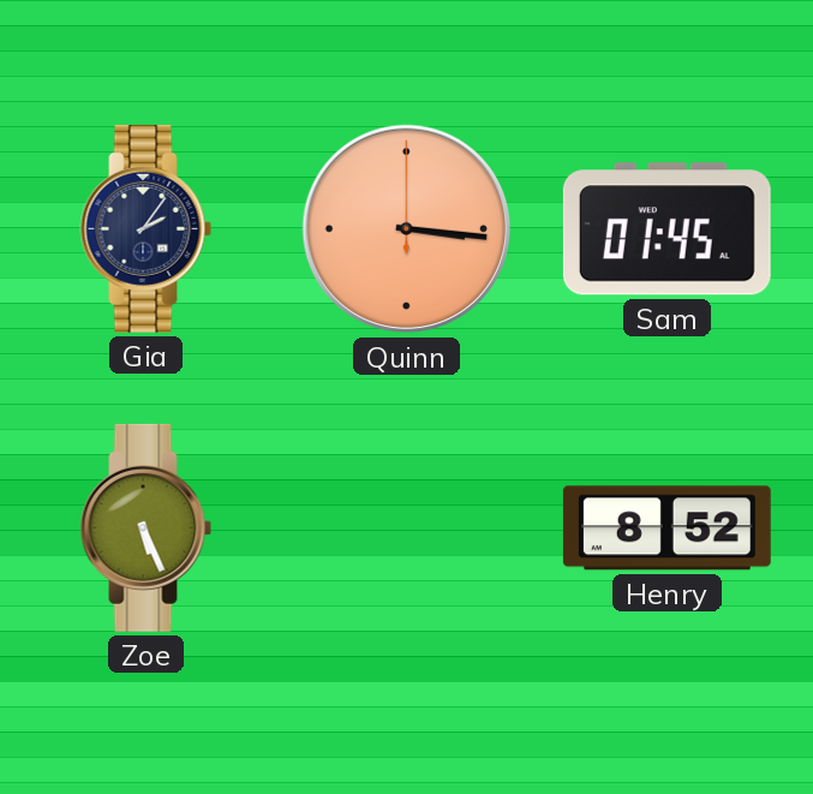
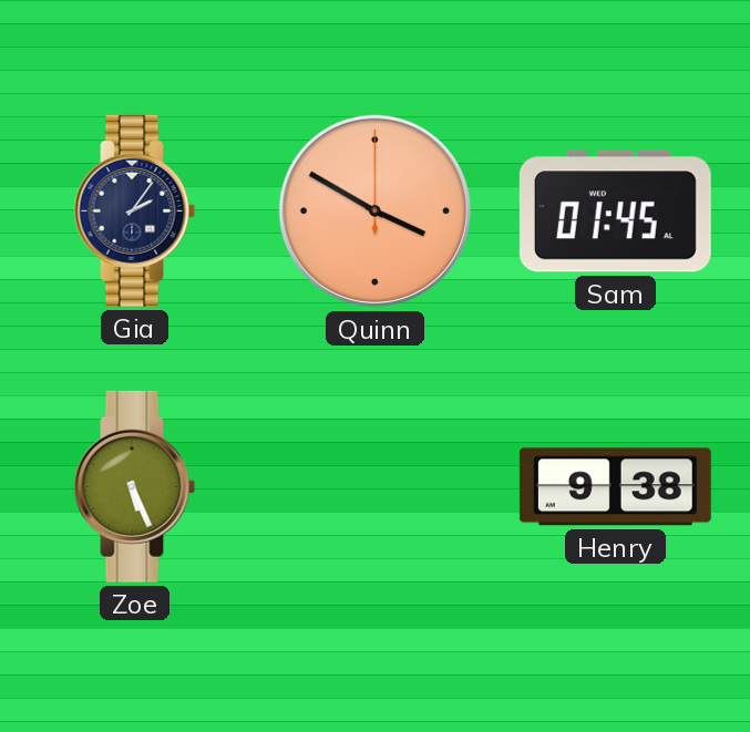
Quinn: 3:16 -> 3:50 (376, 212)
Henry: 8:52 -> 9:38 (615, 487)
